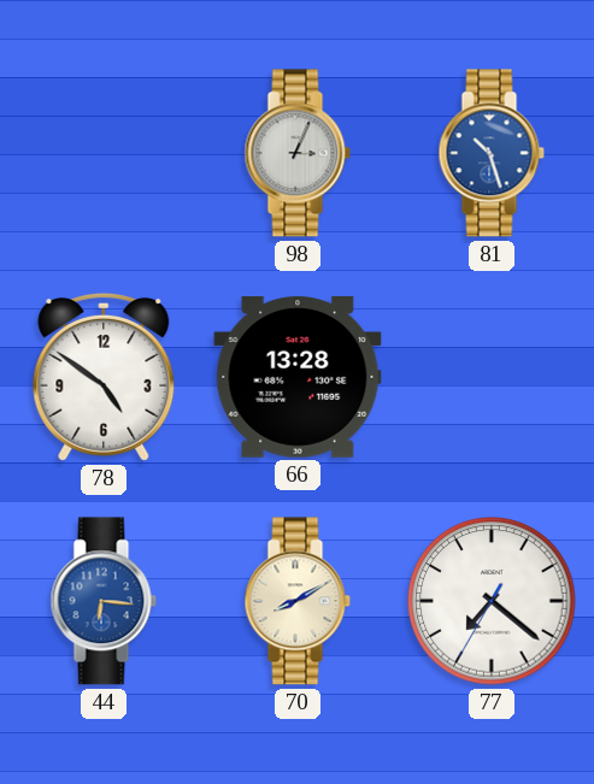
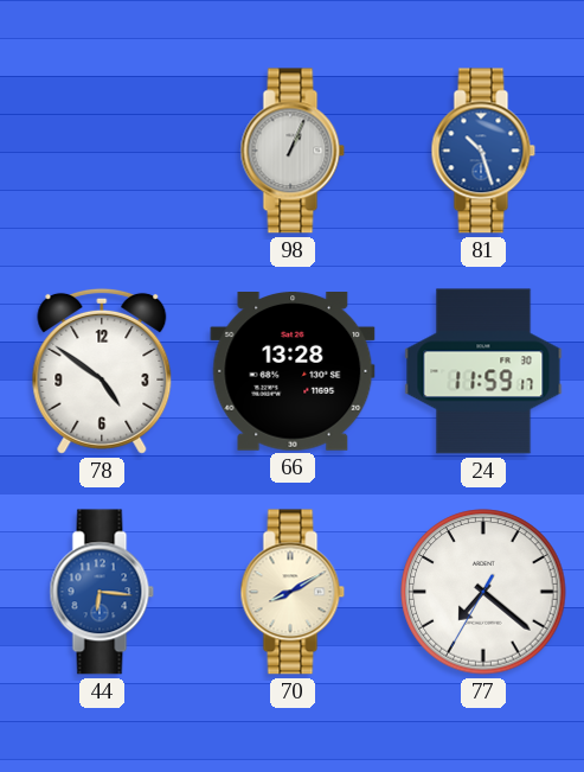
98: 3:04 -> 1:04 (293, 151)
24: none -> 11:59 (483, 371)
